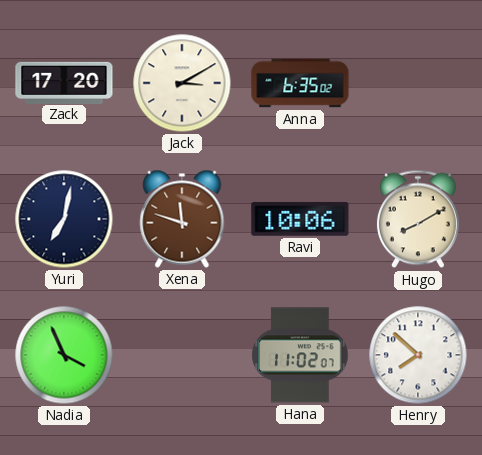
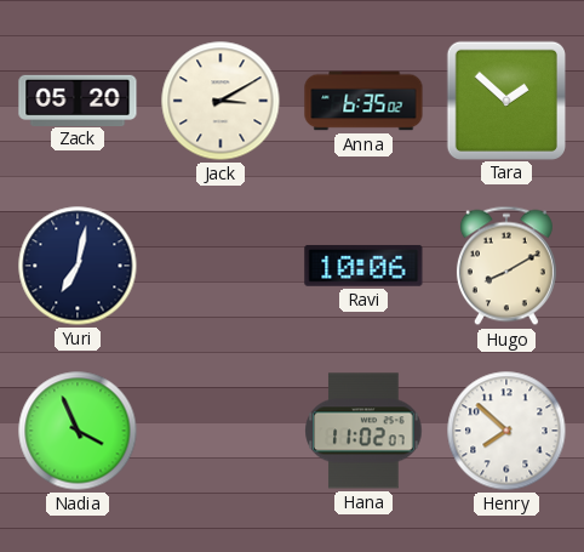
Zack: 17:20 -> 05:20 (78, 99)
Tara: none -> 1:52 (505, 99)
Xena: 11:48 -> none (182, 219)
